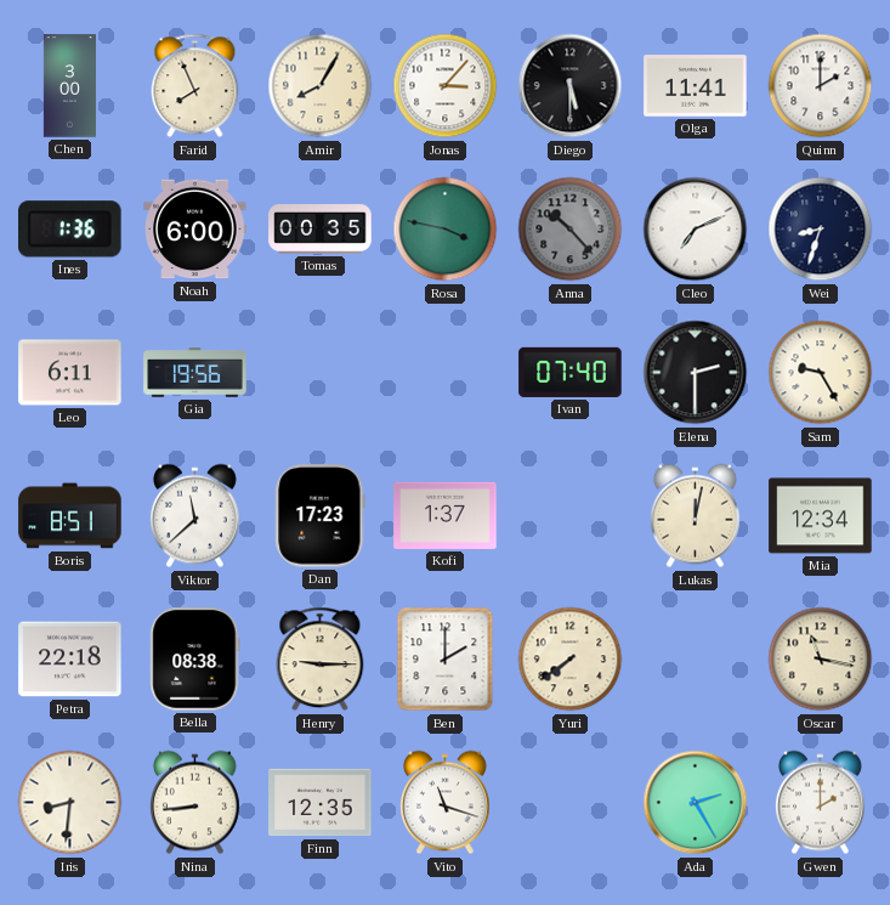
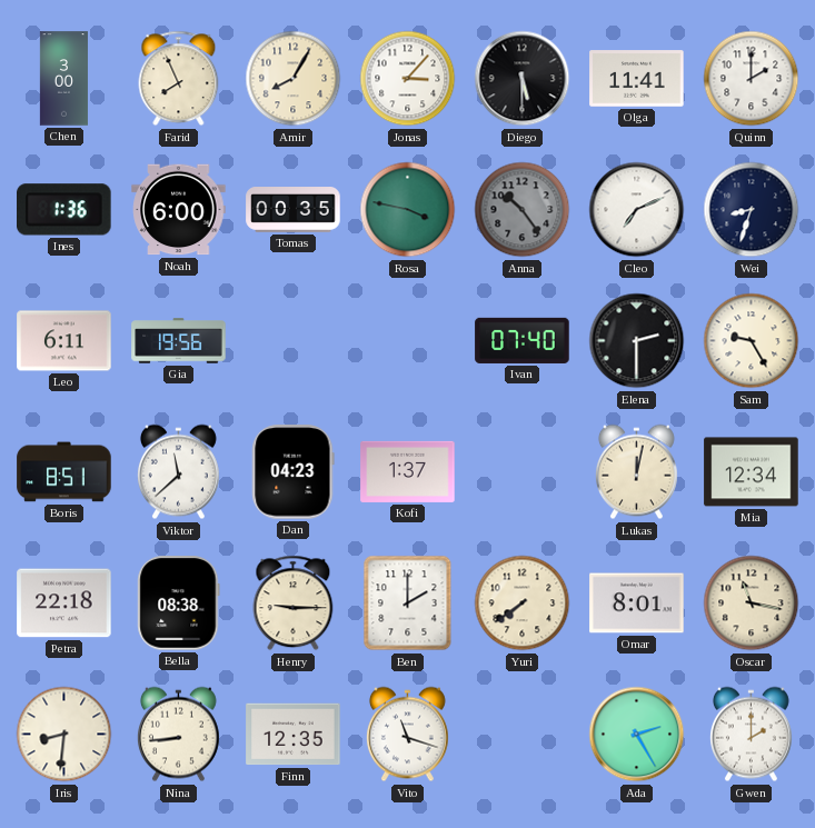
Anna: 10:23 -> 10:24 (523, 210)
Dan: 17:23 -> 04:23 (294, 472)
Omar: none -> 8:01 (637, 603)
